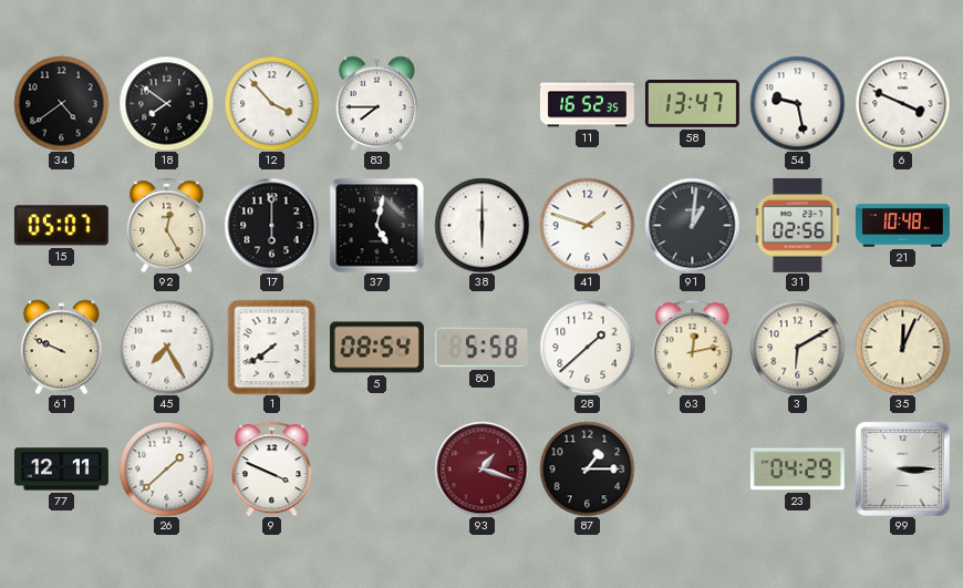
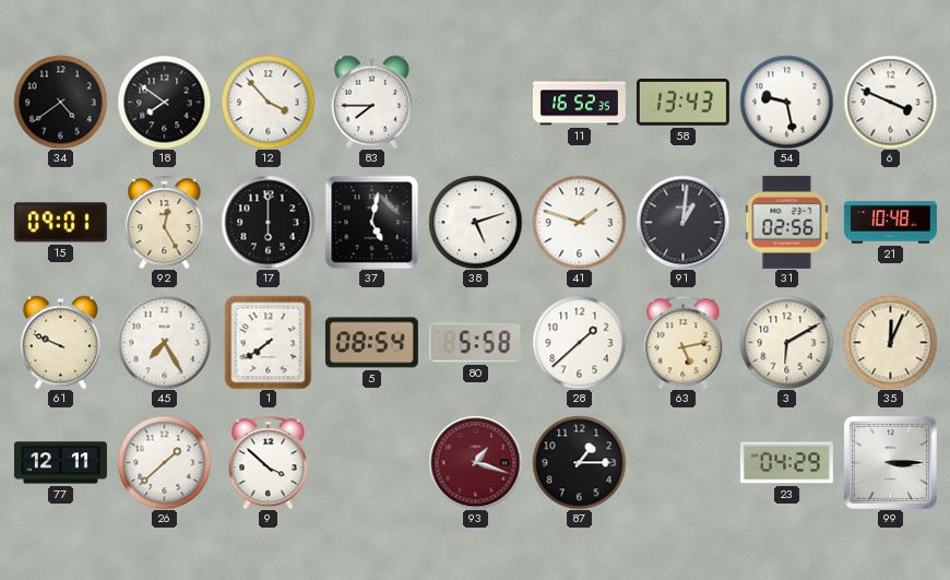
58: 13:47 -> 13:43 (682, 103)
15: 05:07 -> 09:01 (60, 223)
38: 6:00 -> 5:12 (475, 222)
63: 12:13 -> 5:13 (684, 342)
9: 3:49 -> 3:52 (269, 462)
